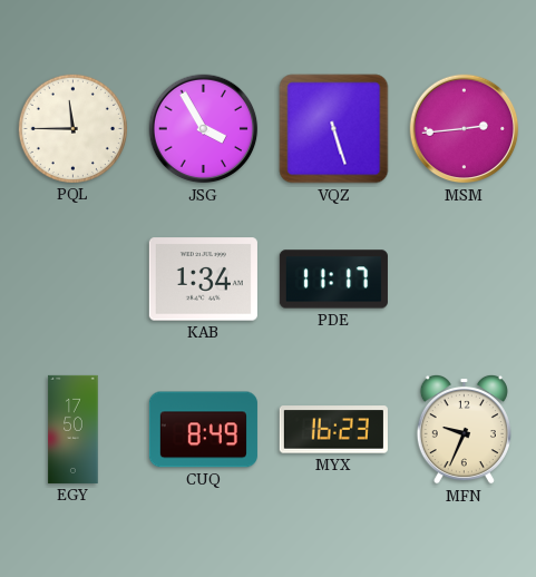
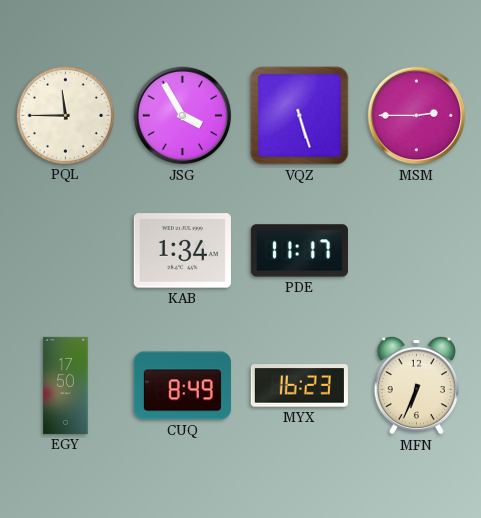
MSM: 2:44 -> 2:45 (417, 116)
MFN: 9:34 -> 6:34 (416, 385)
